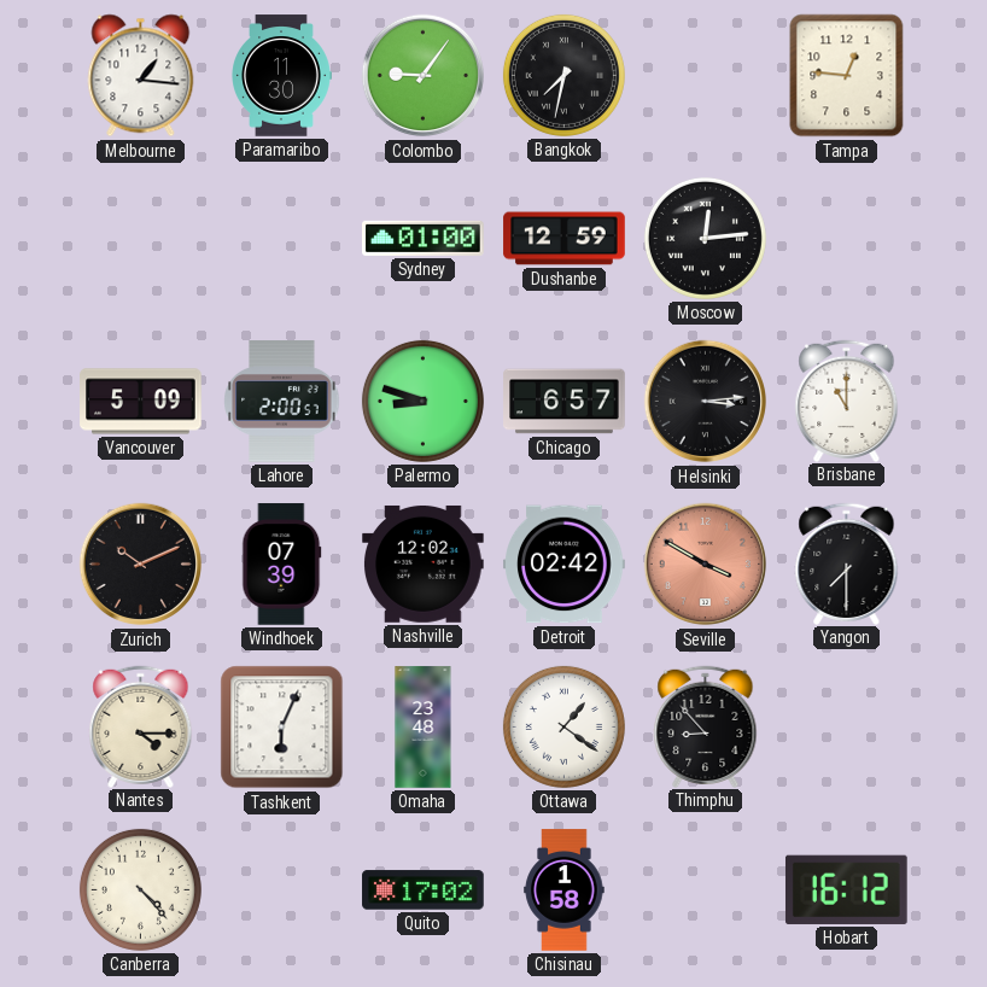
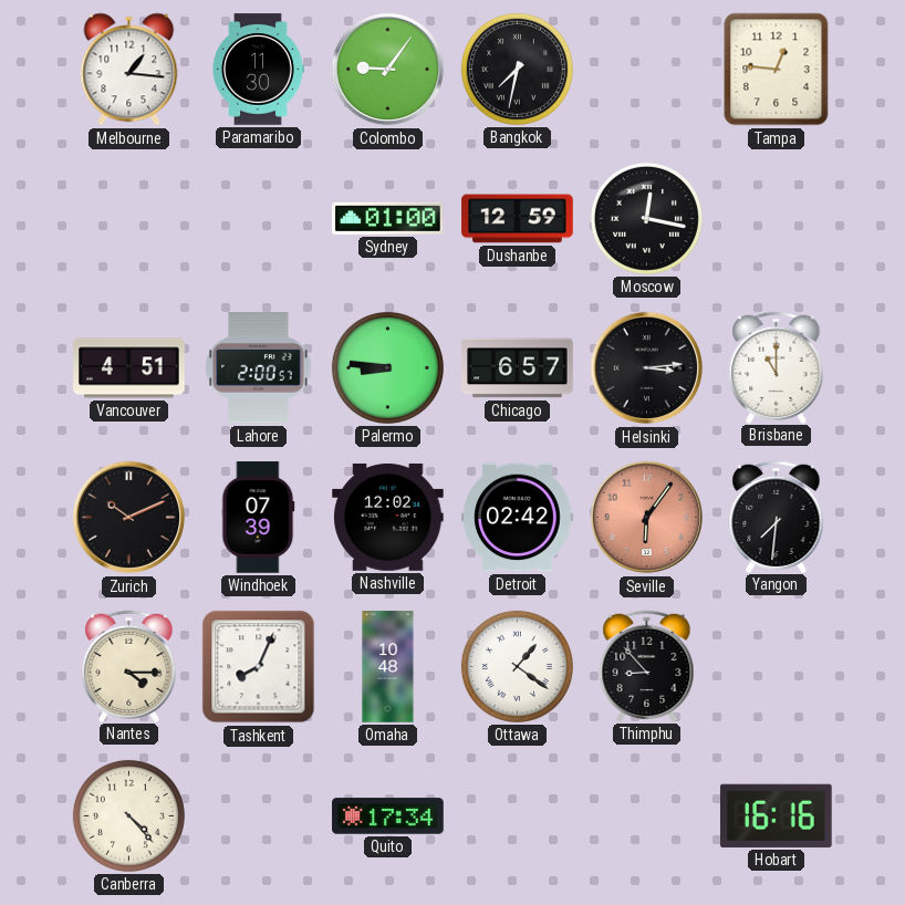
Moscow: 12:14 -> 12:17 (646, 218)
Vancouver: 5:09 -> 4:51 (129, 368)
Palermo: 8:48 -> 8:46 (387, 367)
Seville: 3:50 -> 6:06 (647, 518)
Yangon: 7:30 -> 7:31 (777, 517)
Tashkent: 6:04 -> 8:04 (259, 667)
Omaha: 23:48 -> 10:48 (388, 667)
Quito: 17:02 -> 17:34 (388, 816)
Chisinau: 1:58 -> none (565, 890)
Hobart: 16:12 -> 16:16 (776, 815)
